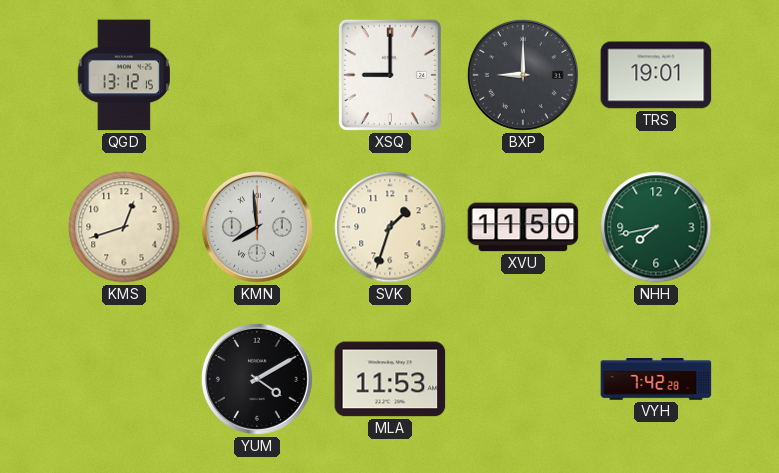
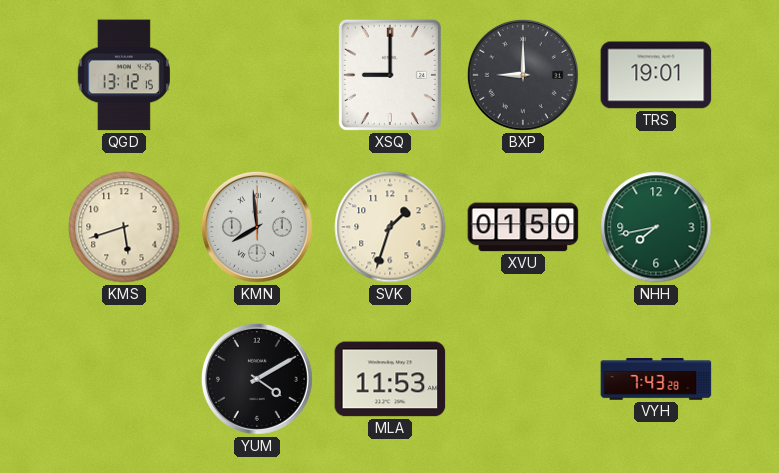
KMS: 12:42 -> 5:42 (124, 227)
XVU: 11:50 -> 01:50 (523, 227)
VYH: 7:42 -> 7:43 (656, 380)
